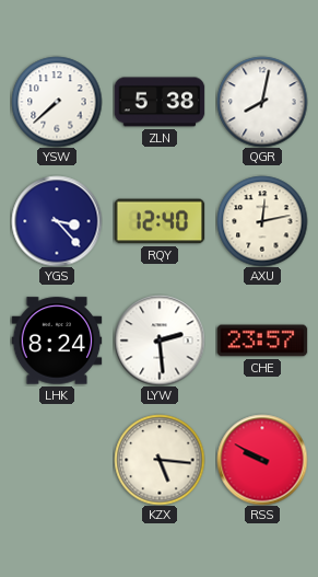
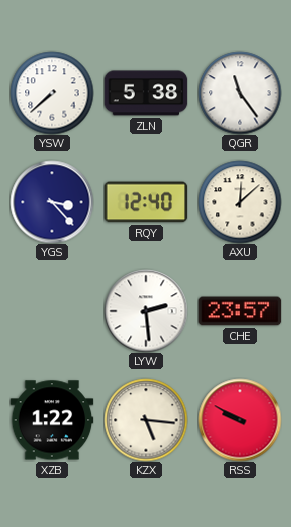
QGR: 8:02 -> 11:24 (240, 93)
AXU: 12:13 -> 12:08 (240, 202)
LHK: 8:24 -> none (57, 341)
XZB: none -> 1:22 (52, 420)
